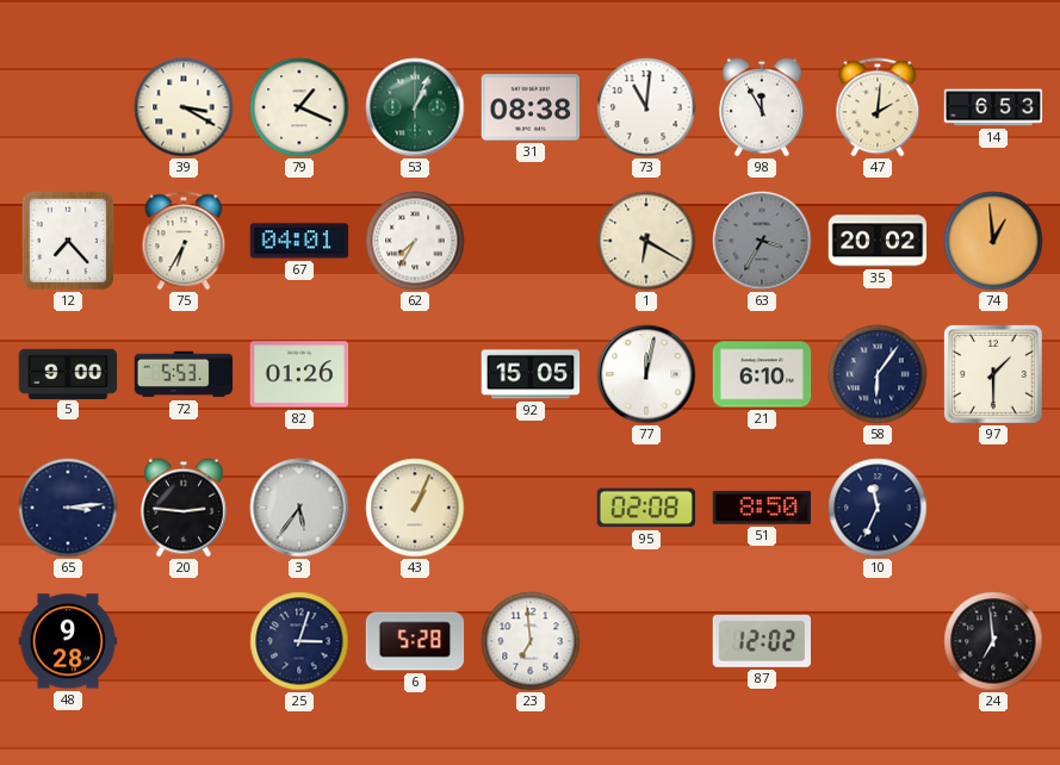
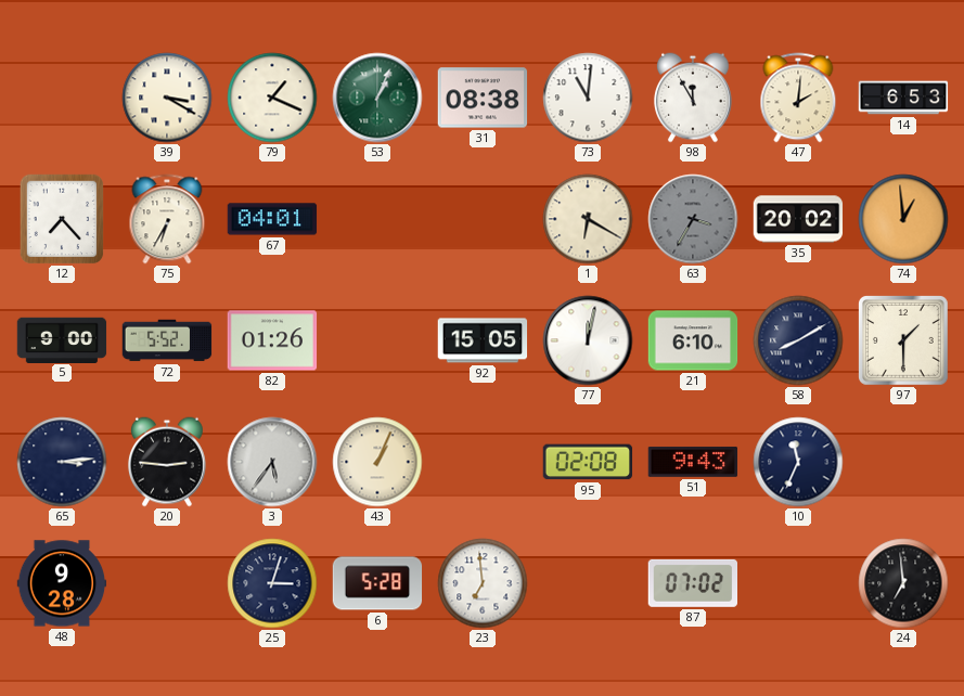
62: 7:35 -> none (415, 241)
72: 5:53 -> 5:52 (167, 340)
58: 6:06 -> 8:10 (798, 340)
51: 8:50 -> 9:43 (693, 462)
87: 12:02 -> 07:02 (692, 583)
